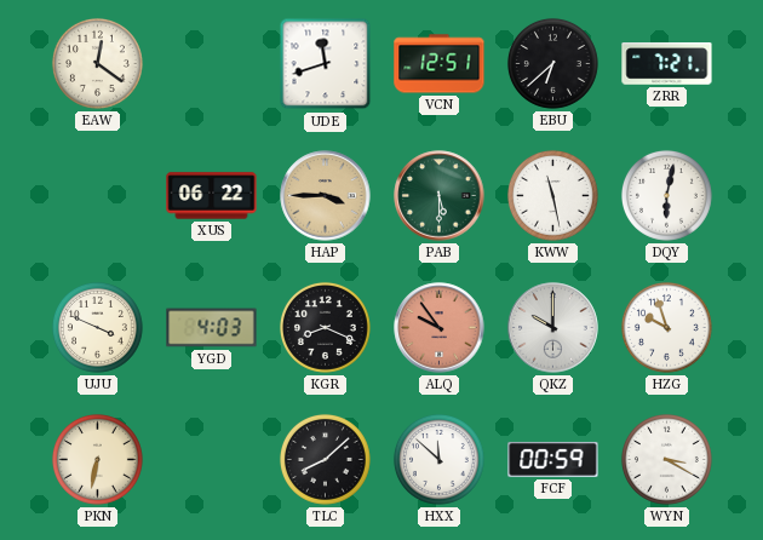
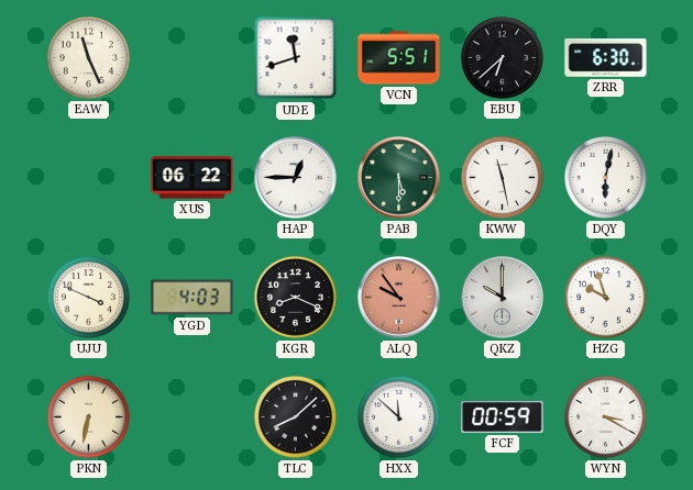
EAW: 12:21 -> 11:26 (88, 57)
VCN: 12:51 -> 5:51 (399, 58)
ZRR: 7:21 -> 6:30 (606, 58)
HAP: 3:45 -> 12:45 (296, 178)
HAP dial: champagne -> white (296, 178)
